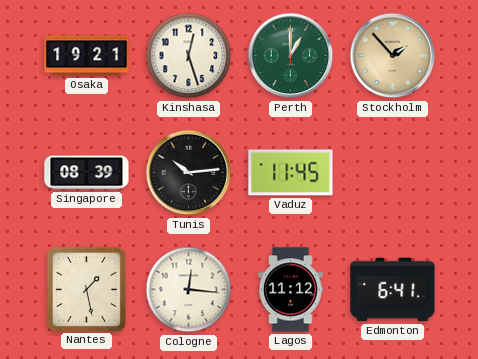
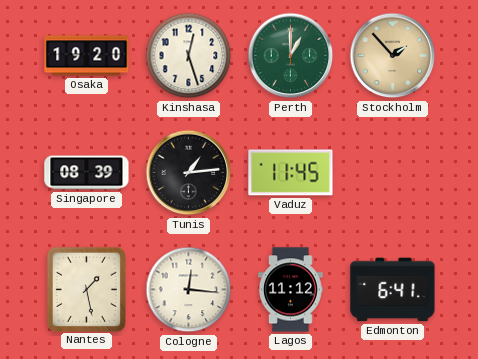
Osaka: 19:21 -> 19:20 (87, 56)
Tunis: 10:14 -> 1:14 (189, 173)
